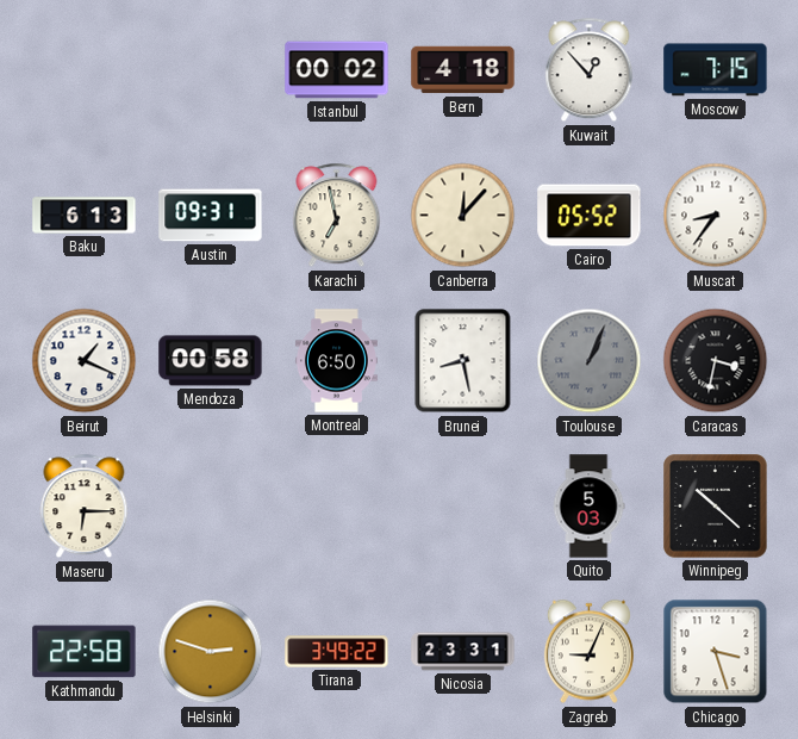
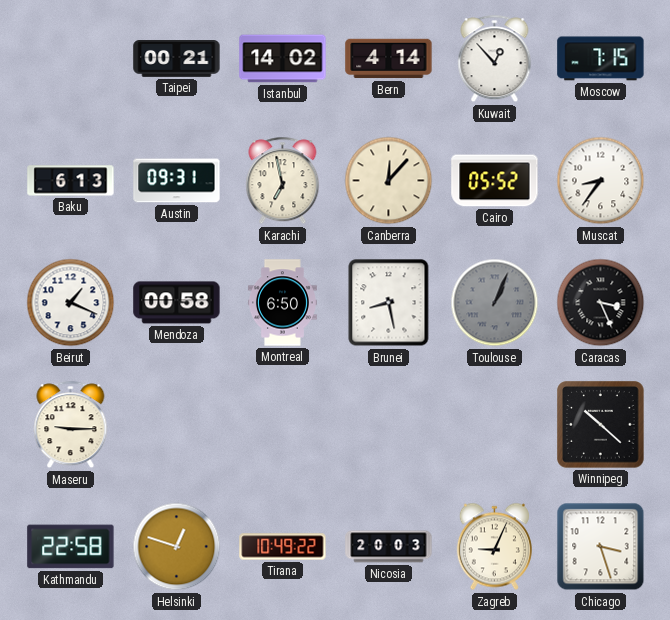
Taipei: none -> 00:21 (177, 59)
Istanbul: 00:02 -> 14:02 (283, 59)
Bern: 4:18 -> 4:14 (389, 59)
Caracas: 3:32 -> 3:26 (601, 303)
Maseru: 6:15 -> 9:15 (71, 425)
Quito: 5:03 -> none (588, 507)
Helsinki: 2:48 -> 12:48 (177, 547)
Tirana: 3:49 -> 10:49 (283, 547)
Nicosia: 23:31 -> 20:03 (389, 547)
